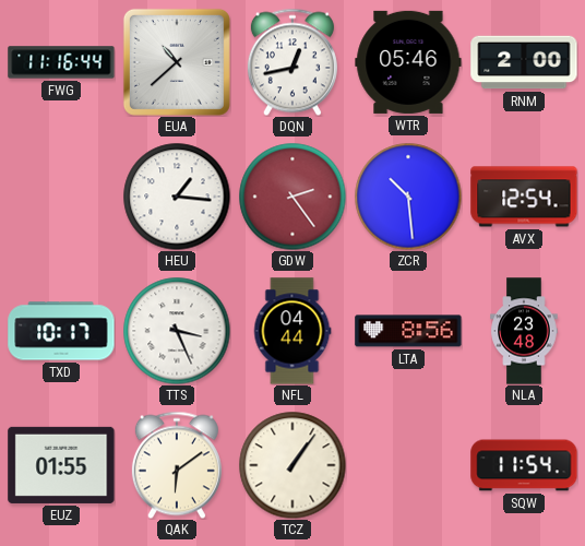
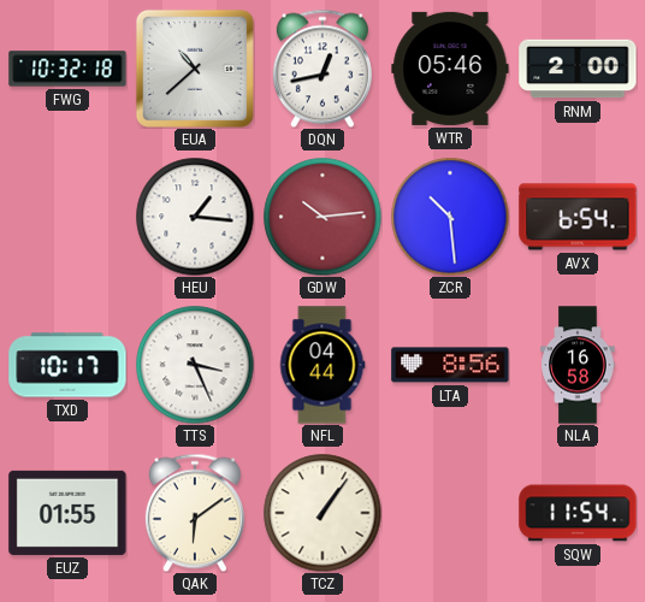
FWG: 11:16 -> 10:32 (67, 69)
GDW: 2:24 -> 10:14 (322, 217)
AVX: 12:54 -> 6:54 (578, 217)
NLA: 23:48 -> 16:58 (578, 365)
